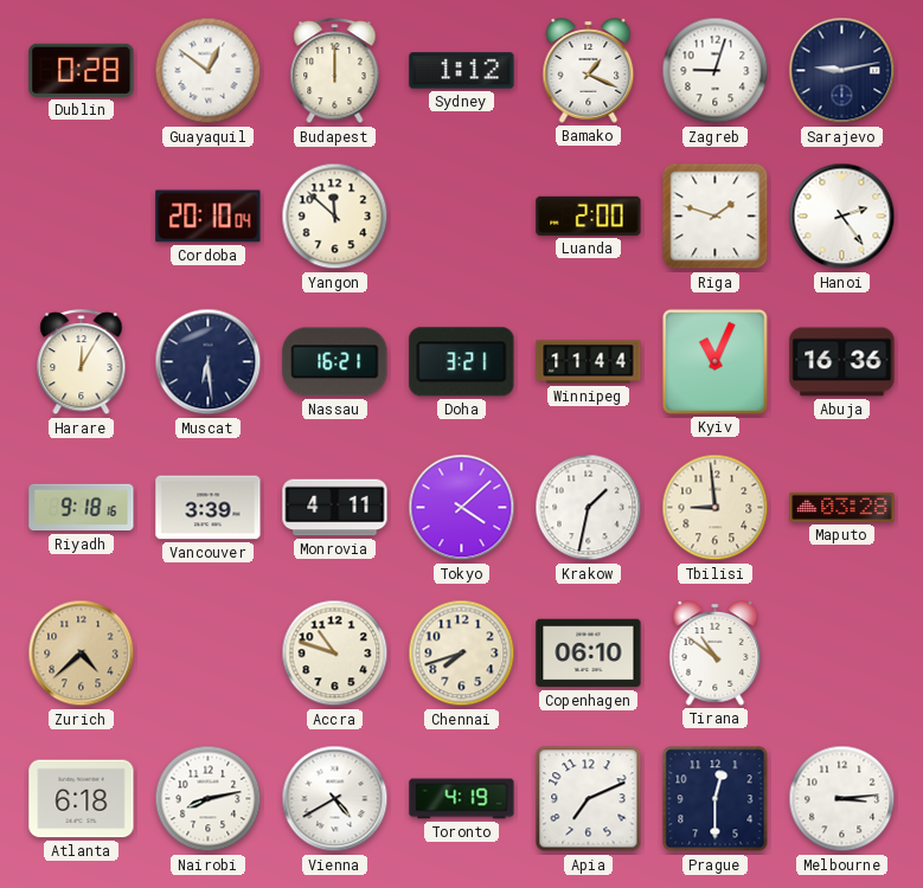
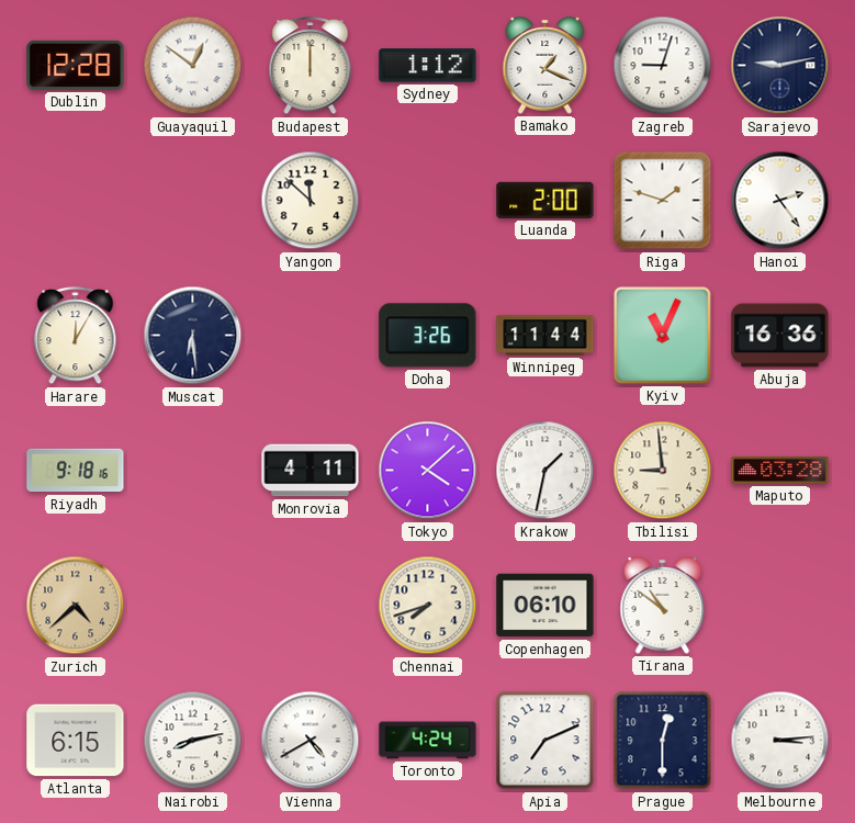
Dublin: 0:28 -> 12:28 (76, 65)
Cordoba: 20:10 -> none (209, 217)
Nassau: 16:21 -> none (335, 362)
Doha: 3:21 -> 3:26 (428, 336)
Vancouver: 3:39 -> none (209, 508)
Accra: 10:48 -> none (335, 654)
Atlanta: 6:18 -> 6:15 (76, 741)
Toronto: 4:19 -> 4:24 (428, 741)
